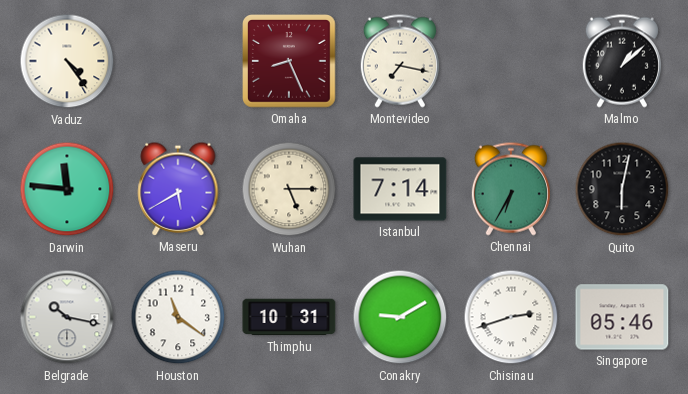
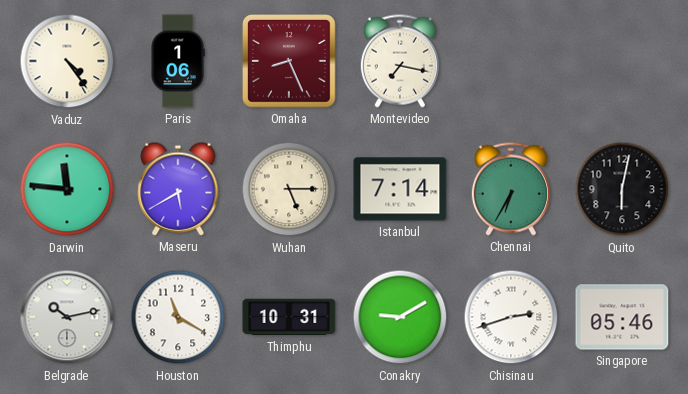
Paris: none -> 1:06 (178, 61)
Malmo: 1:08 -> none (622, 61)
Belgrade: 10:17 -> 10:13 (67, 317)
Houston: 11:21 -> 11:20 (178, 317)
